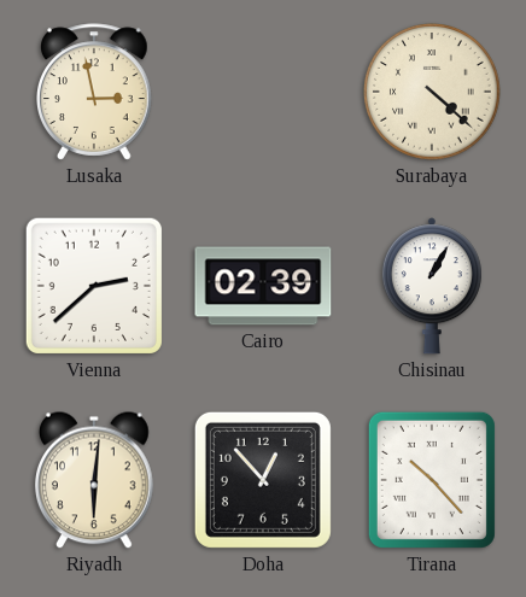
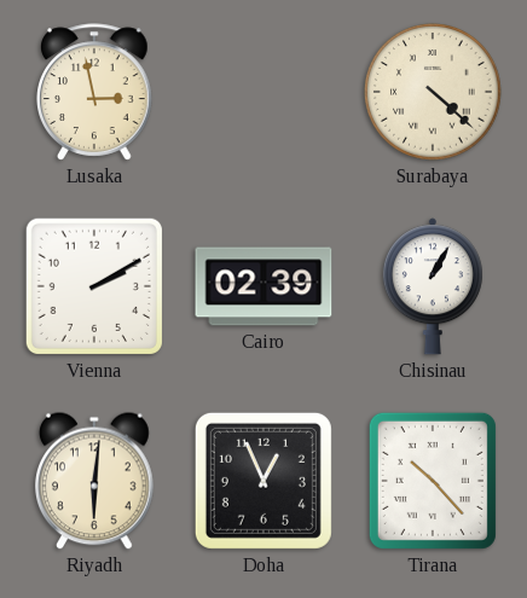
Vienna: 2:38 -> 2:10 (94, 286)
Doha: 12:53 -> 12:56 (263, 481)
